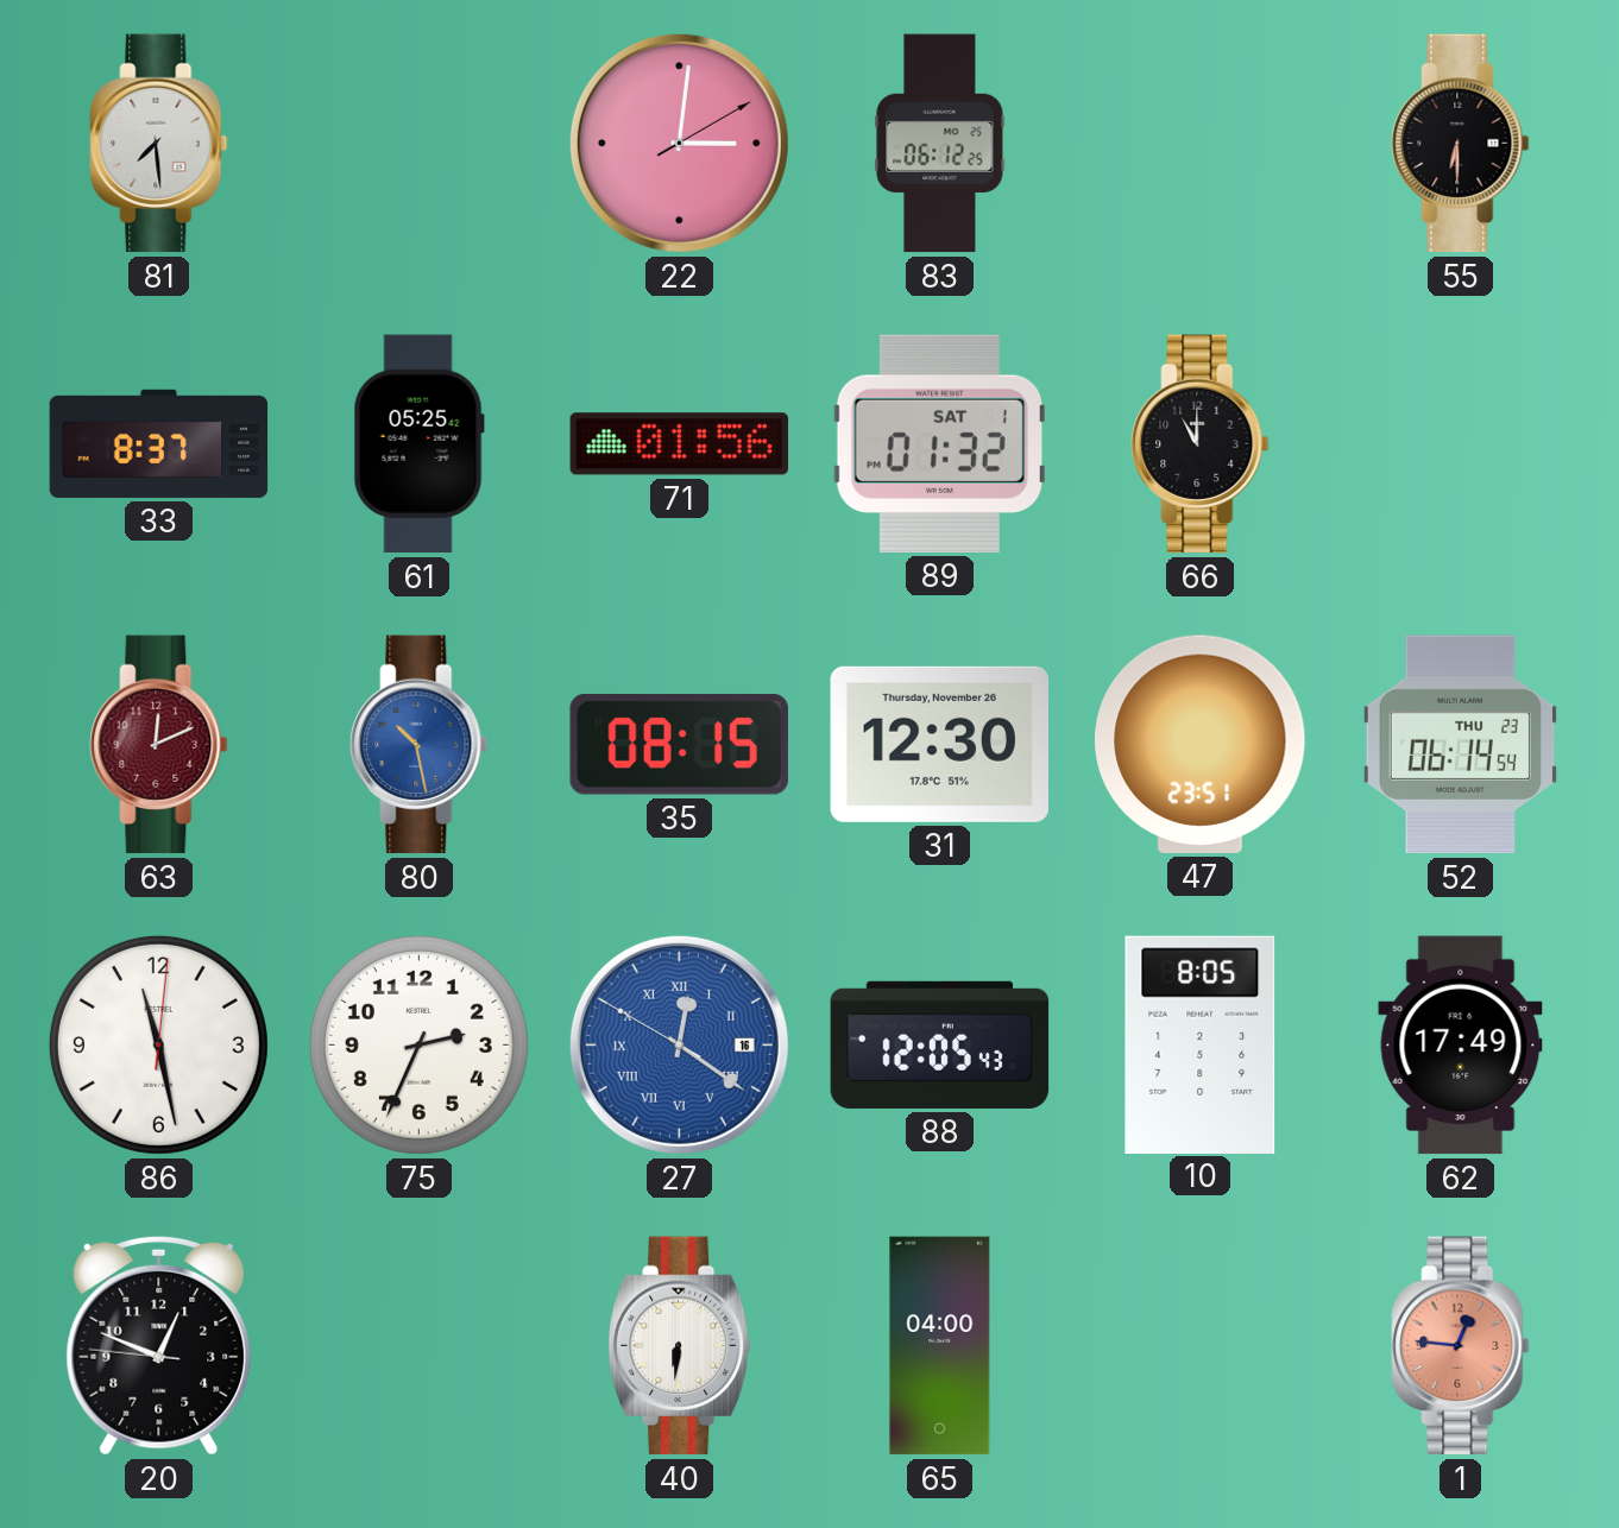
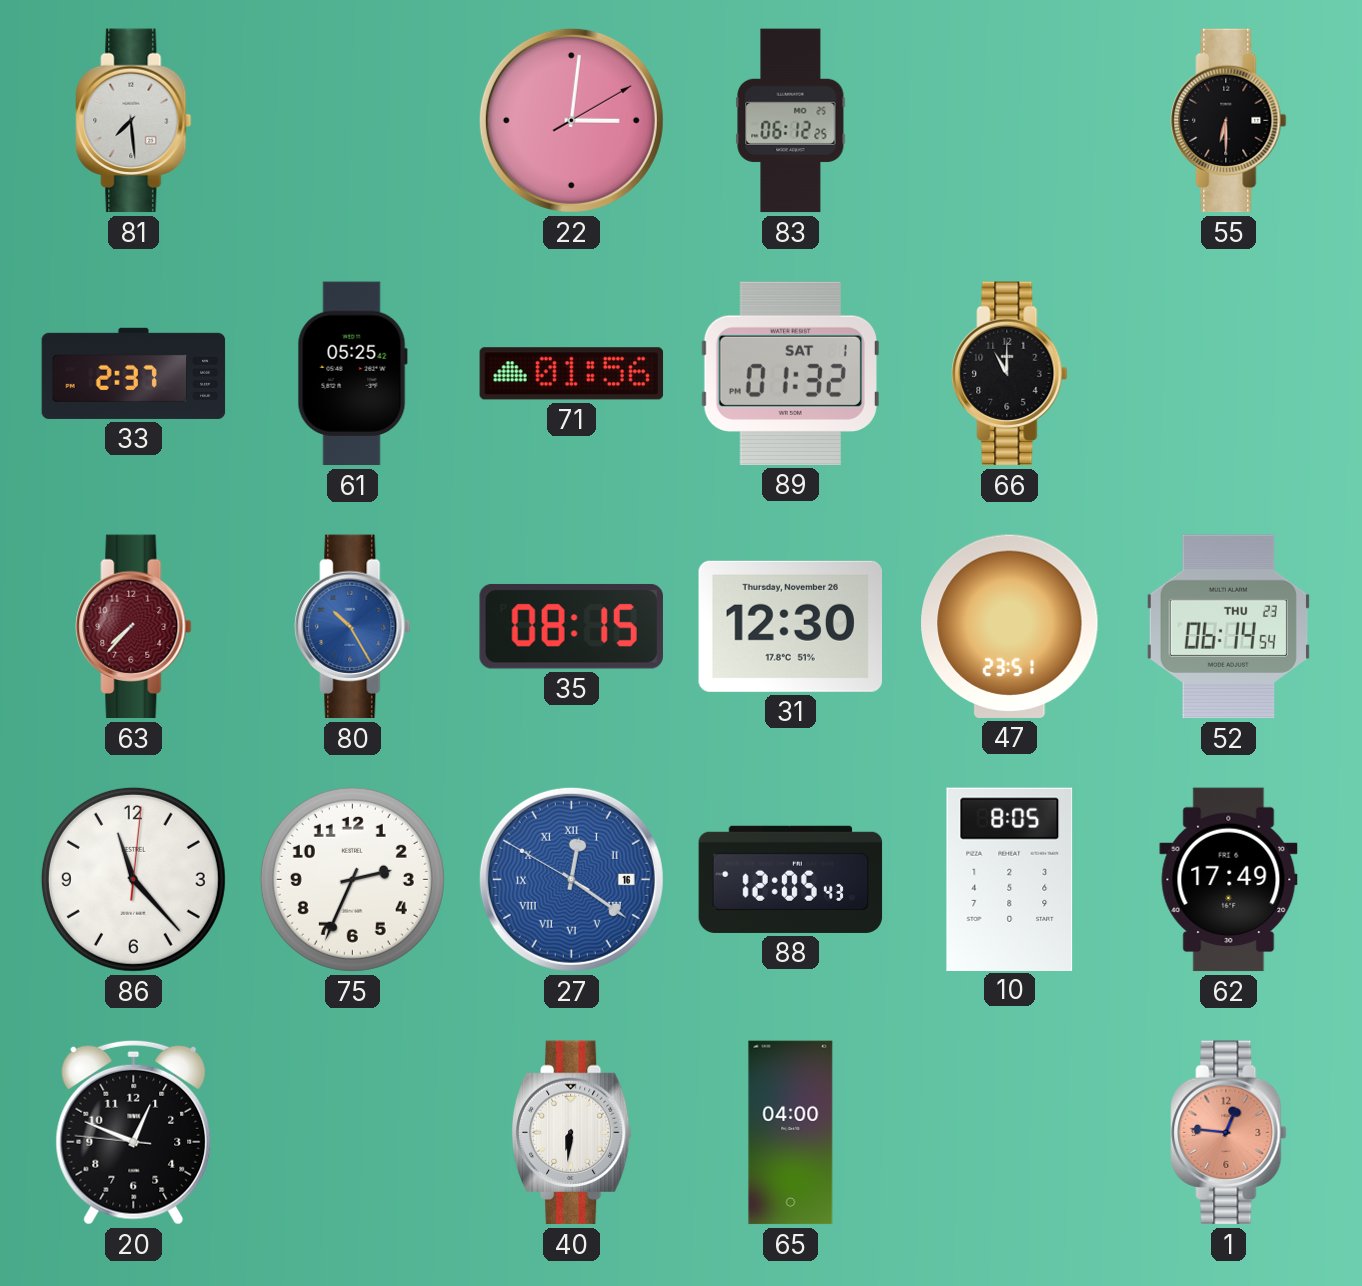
33: 8:37 -> 2:37 (134, 373)
63: 12:11 -> 7:37 (134, 627)
80: 10:28 -> 10:25 (353, 627)
86: 11:28 -> 11:23 (133, 879)
